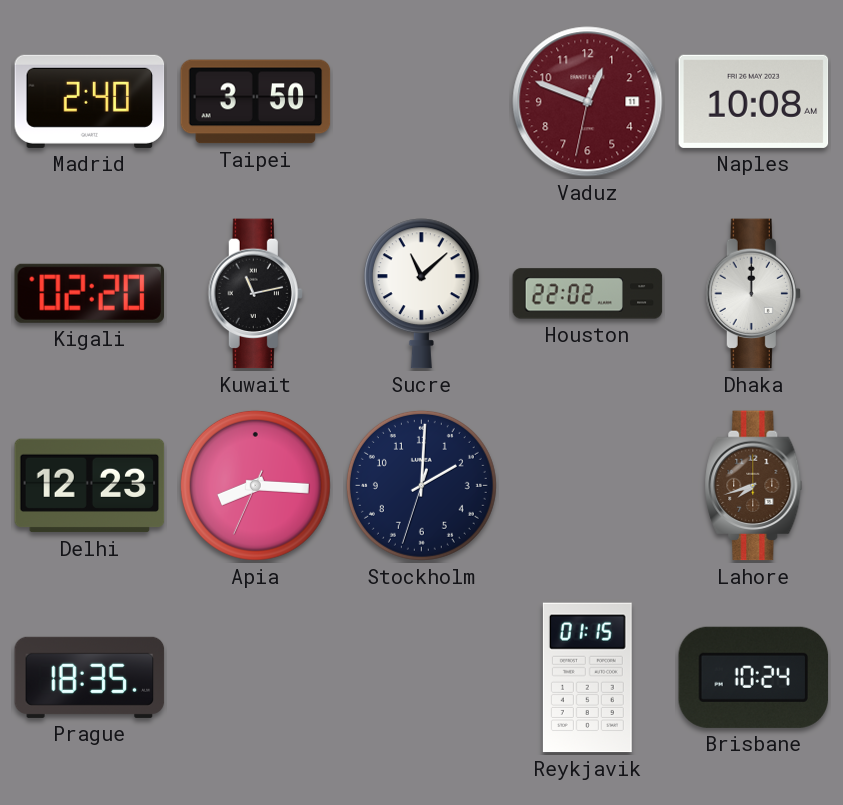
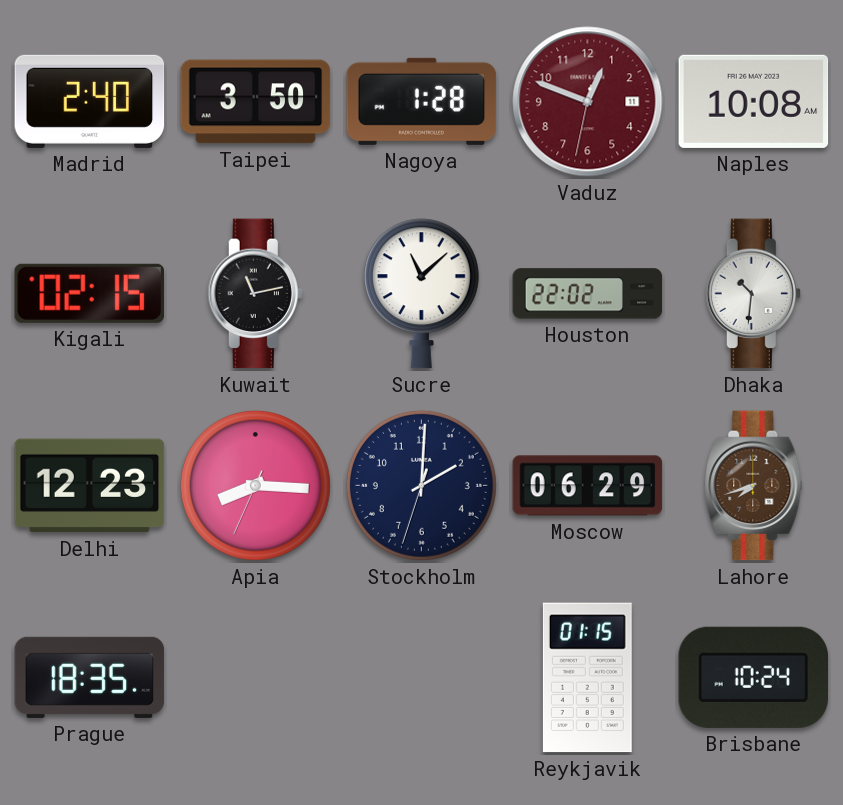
Nagoya: none -> 1:28 (422, 101)
Kigali: 02:20 -> 02:15 (89, 293)
Dhaka: 12:00 -> 10:31 (753, 294)
Moscow: none -> 06:29 (588, 486)
